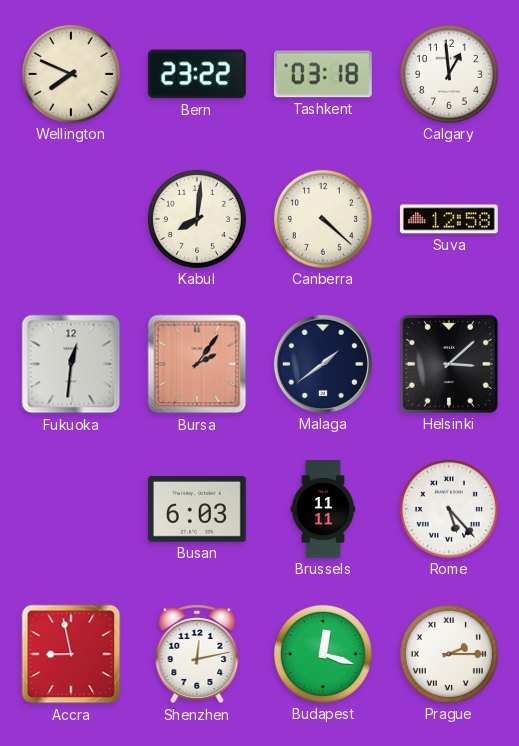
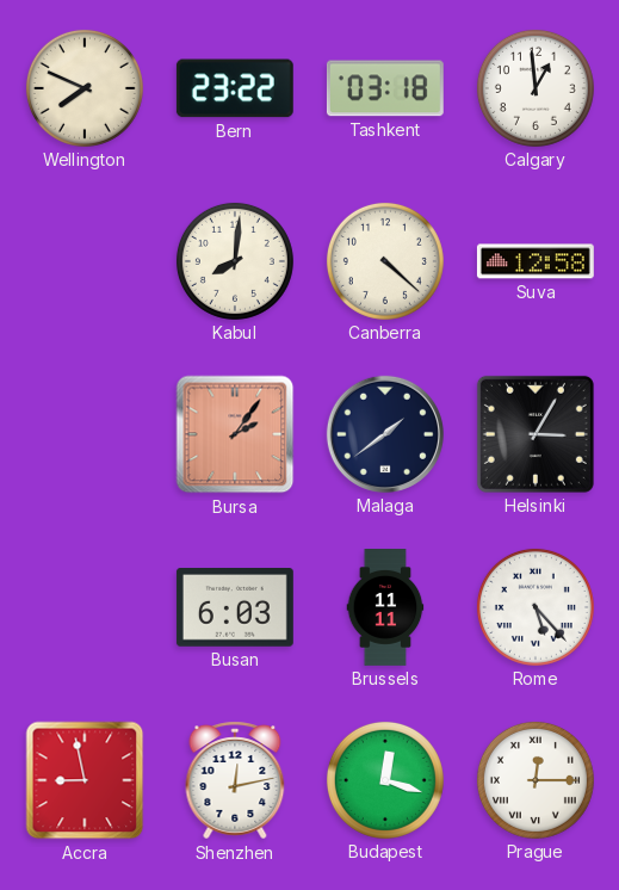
Fukuoka: 12:31 -> none (71, 364)
Helsinki: 3:08 -> 3:05 (536, 434)
Prague: 2:15 -> 12:15 (536, 780)
